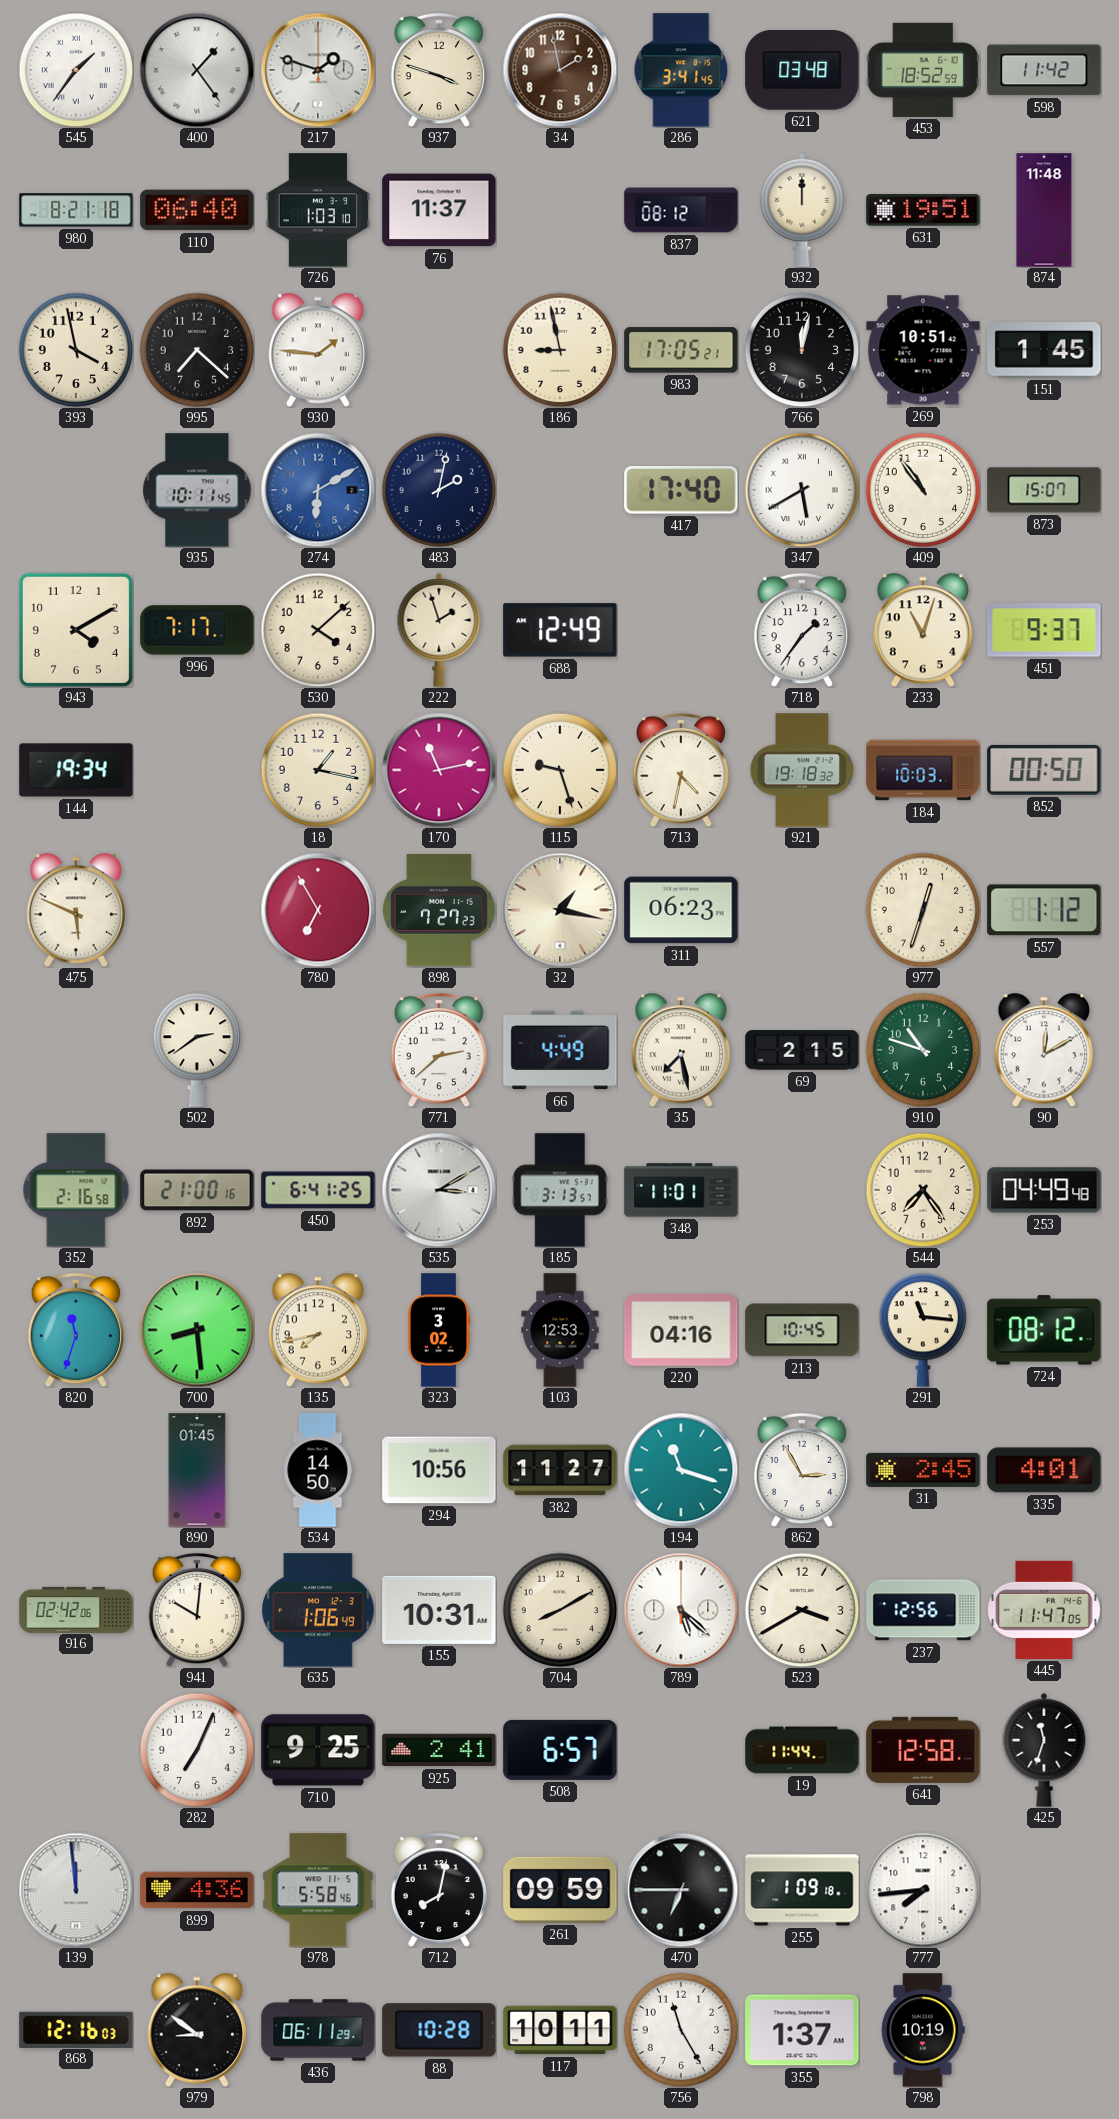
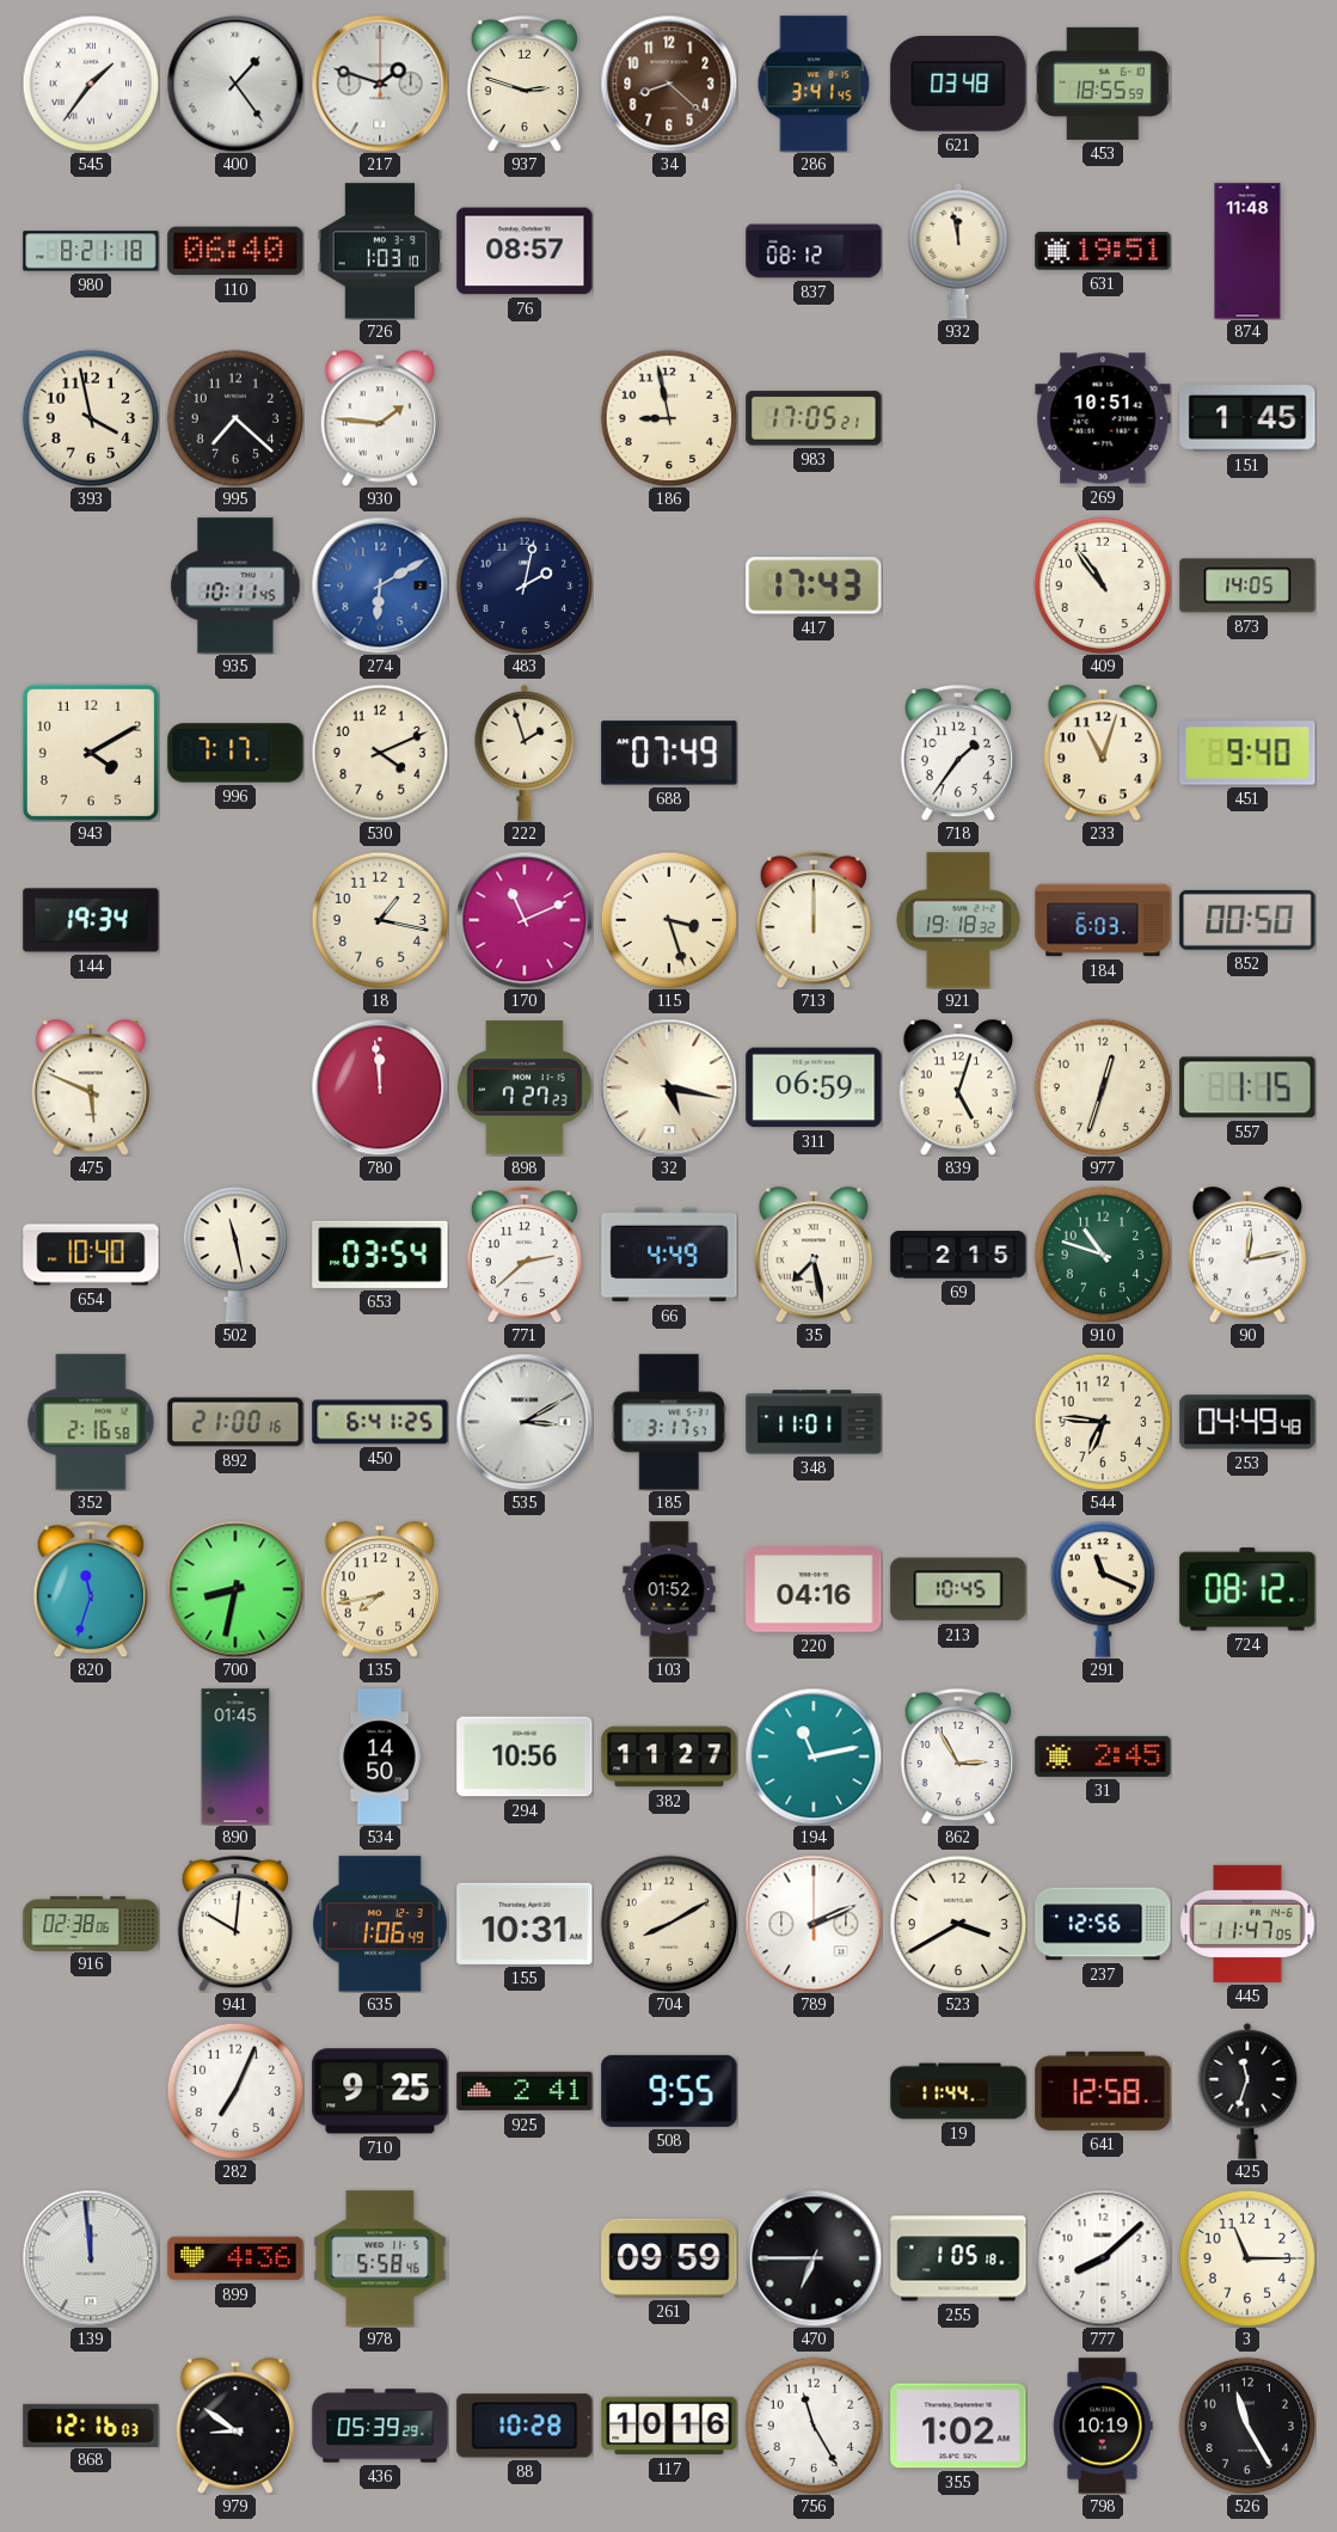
937: 3:48 -> 2:48 (523, 84)
34: 1:58 -> 8:22 (669, 84)
453: 18:52 -> 18:55 (1103, 84)
598: 11:42 -> none (1044, 70)
76: 11:37 -> 08:57 (525, 251)
932: 12:00 -> 11:58 (958, 251)
766: 12:02 -> none (802, 350)
417: 17:40 -> 17:43 (814, 586)
347: 5:40 -> none (802, 490)
873: 15:07 -> 14:05 (1247, 586)
530: 4:08 -> 4:11 (380, 753)
688: 12:49 -> 07:49 (669, 753)
451: 9:37 -> 9:40 (1247, 753)
170: 11:13 -> 11:11 (525, 920)
115: 9:27 -> 3:27 (669, 920)
713: 4:32 -> 12:00 (812, 920)
184: 10:03 -> 6:03 (1103, 920)
780: 6:55 -> 11:59 (380, 1087)
32: 1:17 -> 5:17 (669, 1087)
311: 06:23 -> 06:59 (814, 1087)
839: none -> 5:03 (957, 1087)
557: 1:12 -> 1:15 (1247, 1087)
654: none -> 10:40 (91, 1255)
502: 2:39 -> 11:28 (235, 1255)
653: none -> 03:54 (380, 1255)
90: 12:10 -> 12:13 (1246, 1255)
185: 3:13 -> 3:17 (669, 1422)
544: 7:24 -> 6:46 (1103, 1422)
700: 8:29 -> 8:32 (235, 1589)
323: 3:02 -> none (439, 1330)
103: 12:53 -> 01:52 (669, 1589)
291: 11:16 -> 11:19 (1103, 1589)
194: 11:18 -> 11:13 (814, 1757)
335: 4:01 -> none (1044, 1470)
916: 02:42 -> 02:38 (91, 1923)
789: 5:22 -> 2:11 (814, 1924)
508: 6:57 -> 9:55 (669, 2091)
712: 8:02 -> none (438, 1890)
255: 1:09 -> 1:05 (958, 2258)
777: 7:44 -> 8:08 (1103, 2258)
3: none -> 11:15 (1247, 2258)
436: 06:11 -> 05:39 (380, 2426)
117: 10:11 -> 10:16 (669, 2426)
355: 1:37 -> 1:02 (958, 2426)
526: none -> 11:25 (1247, 2426)
